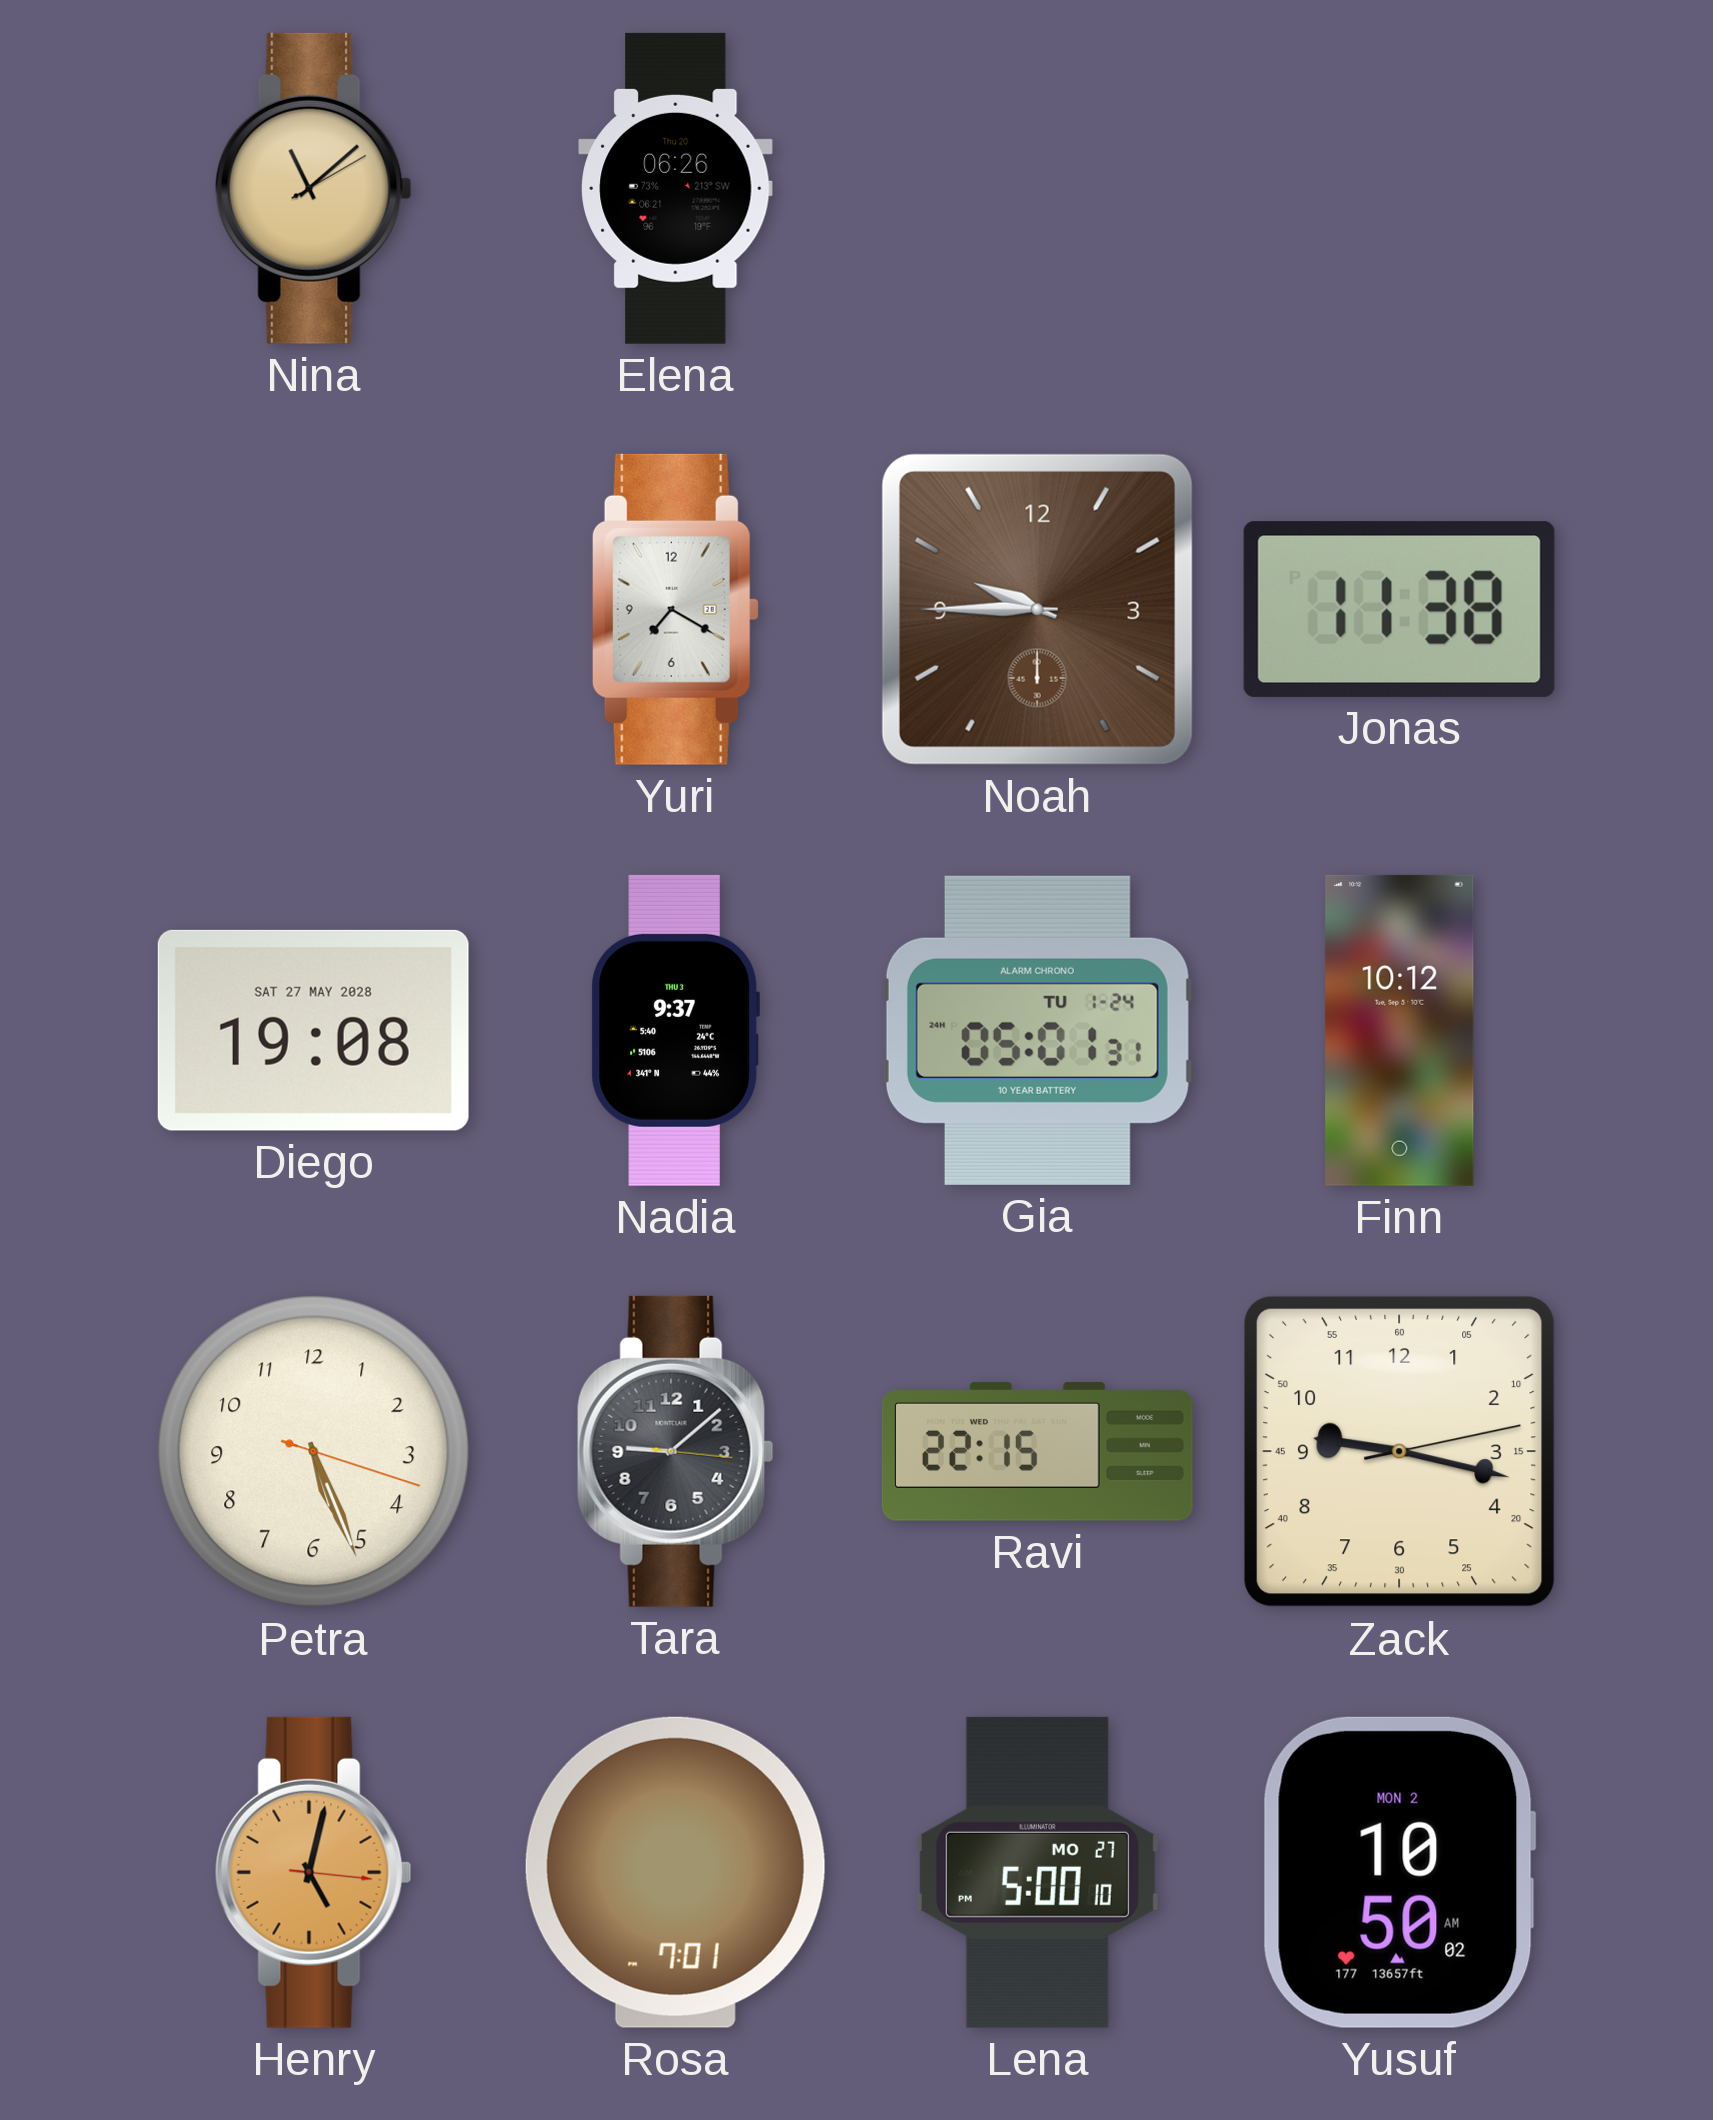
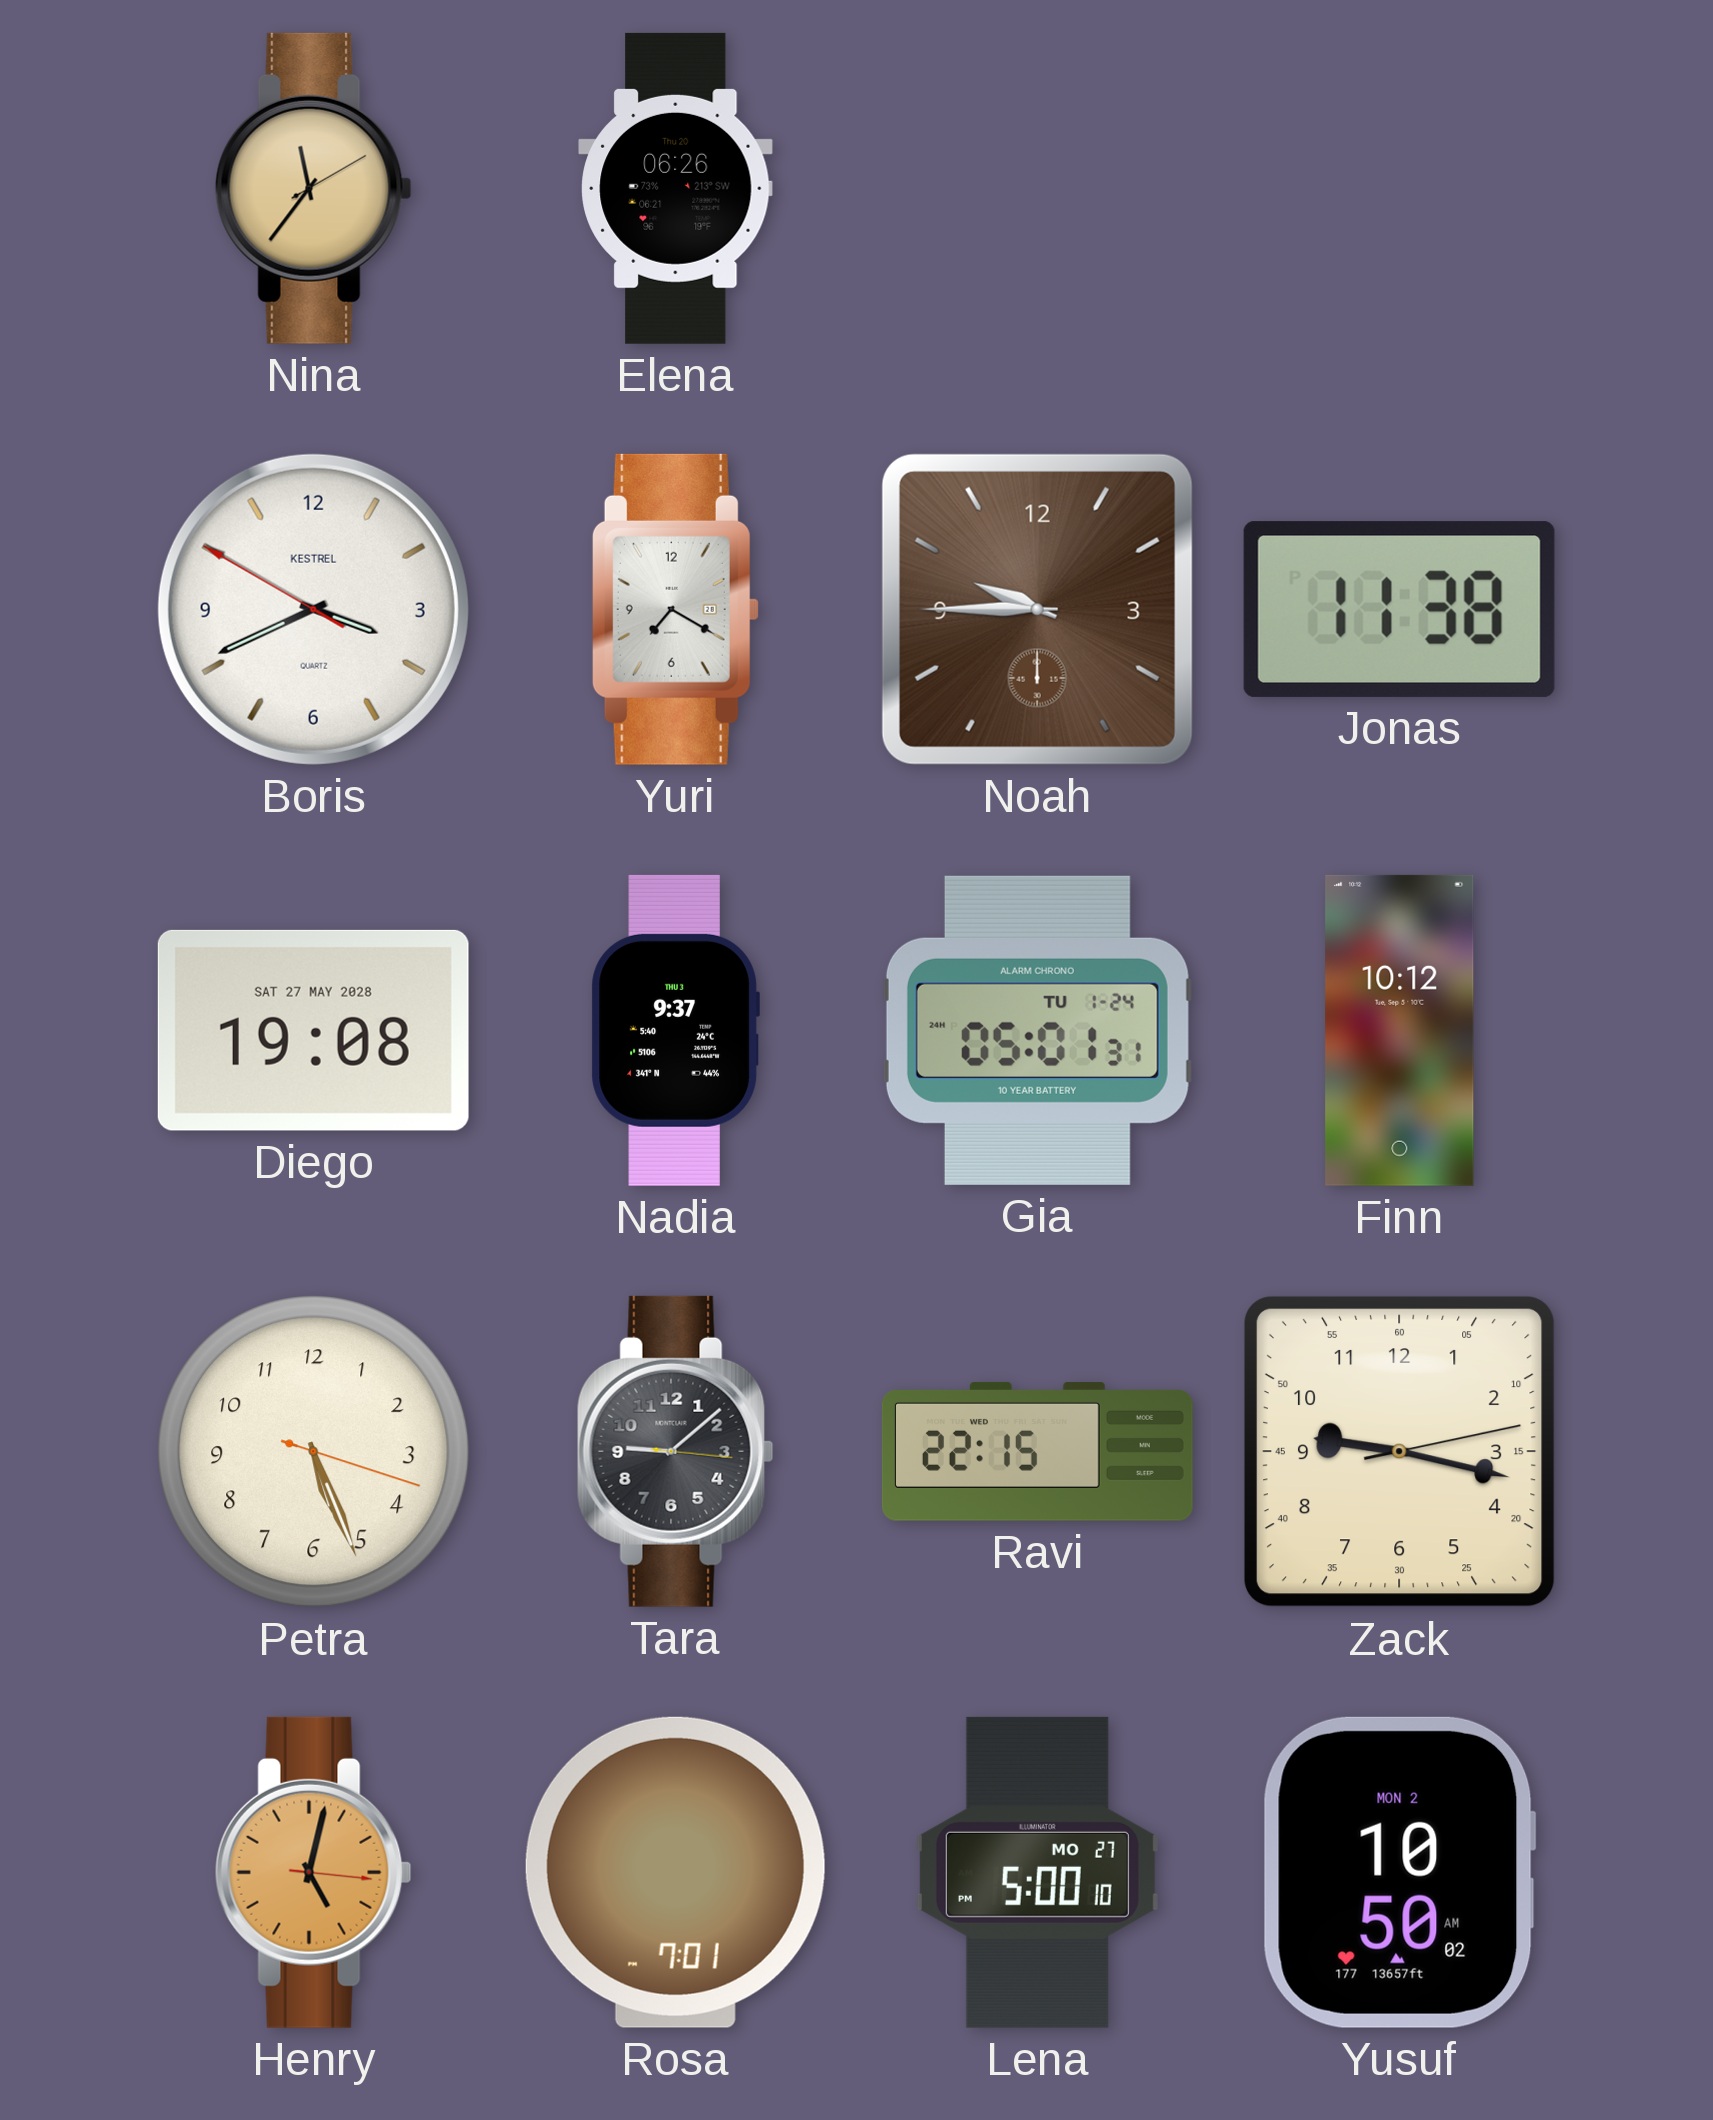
Nina: 11:08 -> 11:36 (313, 188)
Boris: none -> 3:40 (313, 609)
